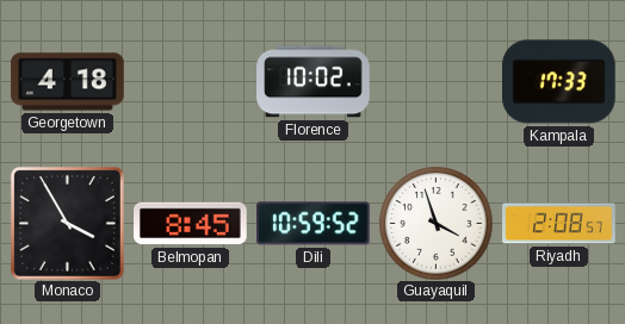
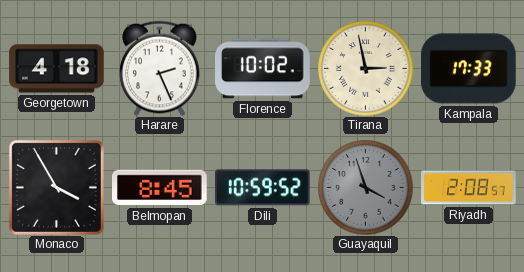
Harare: none -> 2:26 (160, 68)
Tirana: none -> 2:58 (365, 68)
Guayaquil dial: white -> grey (365, 187)
